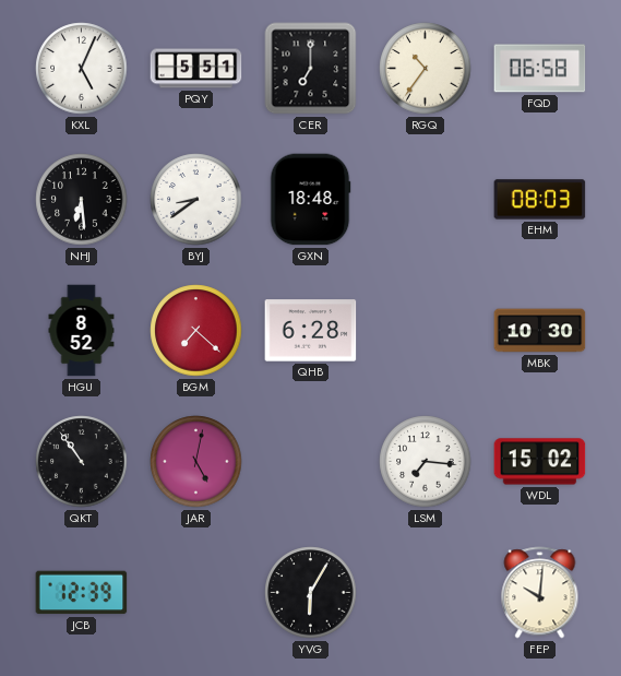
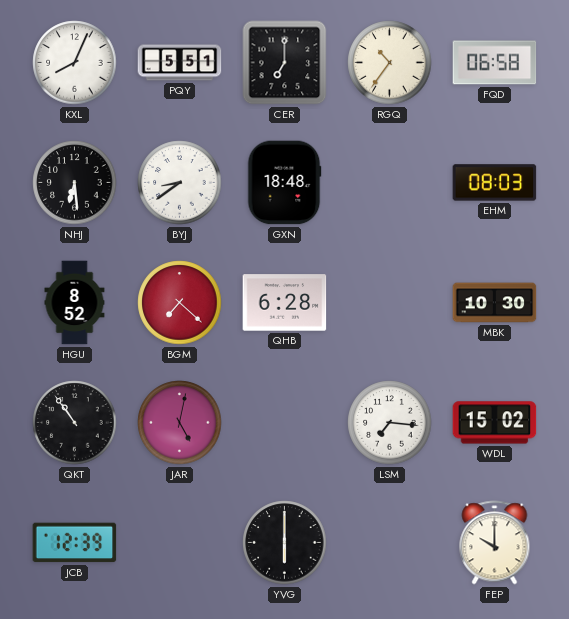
KXL: 5:04 -> 8:04 (75, 63)
YVG: 6:05 -> 6:00 (285, 543)
FEP: 10:01 -> 10:00 (495, 543)
